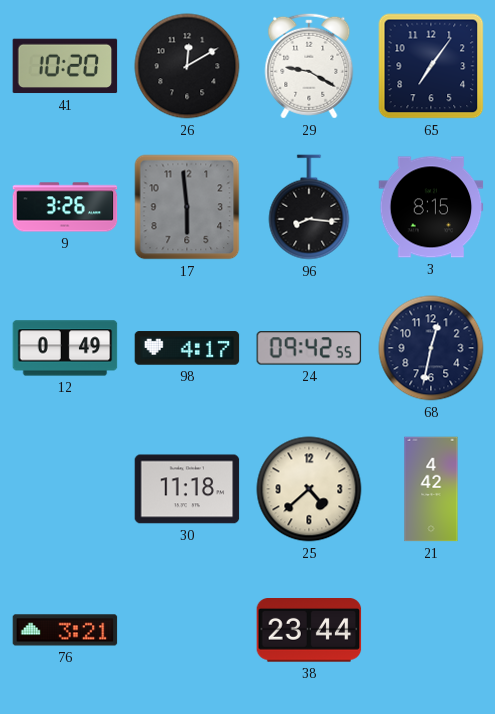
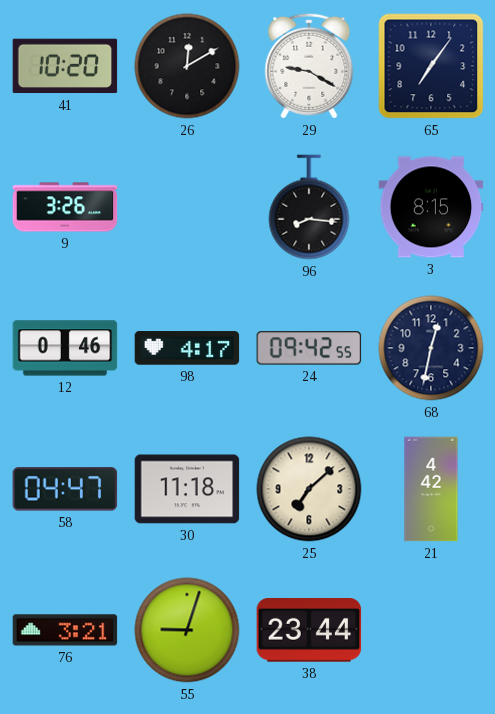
17: 5:59 -> none (187, 207)
12: 0:49 -> 0:46 (65, 348)
58: none -> 04:47 (65, 489)
25: 4:38 -> 7:08 (309, 489)
55: none -> 9:03 (187, 630)
